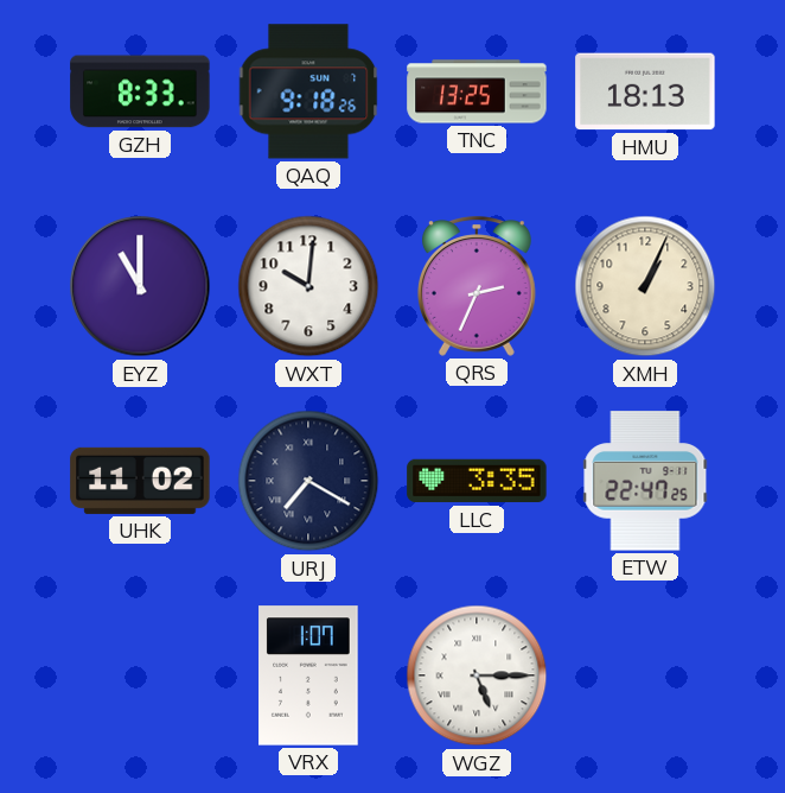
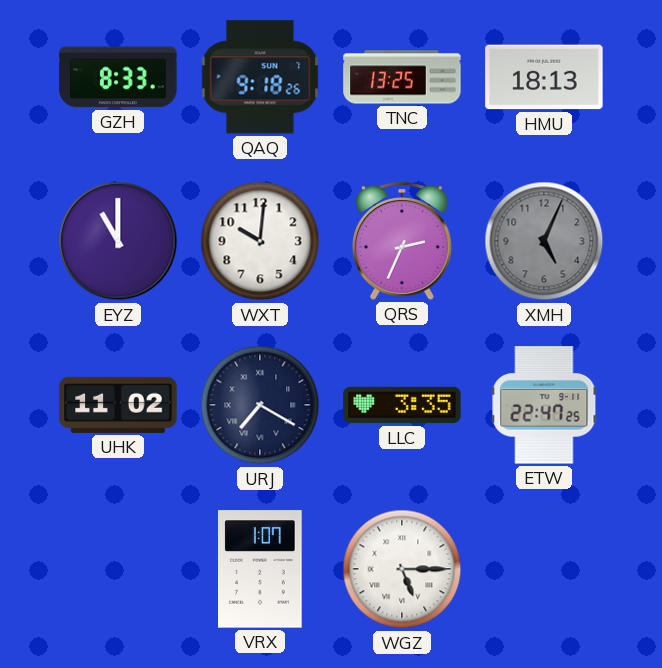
XMH: 1:04 -> 5:04 (544, 241)
XMH dial: cream -> grey (544, 241)
